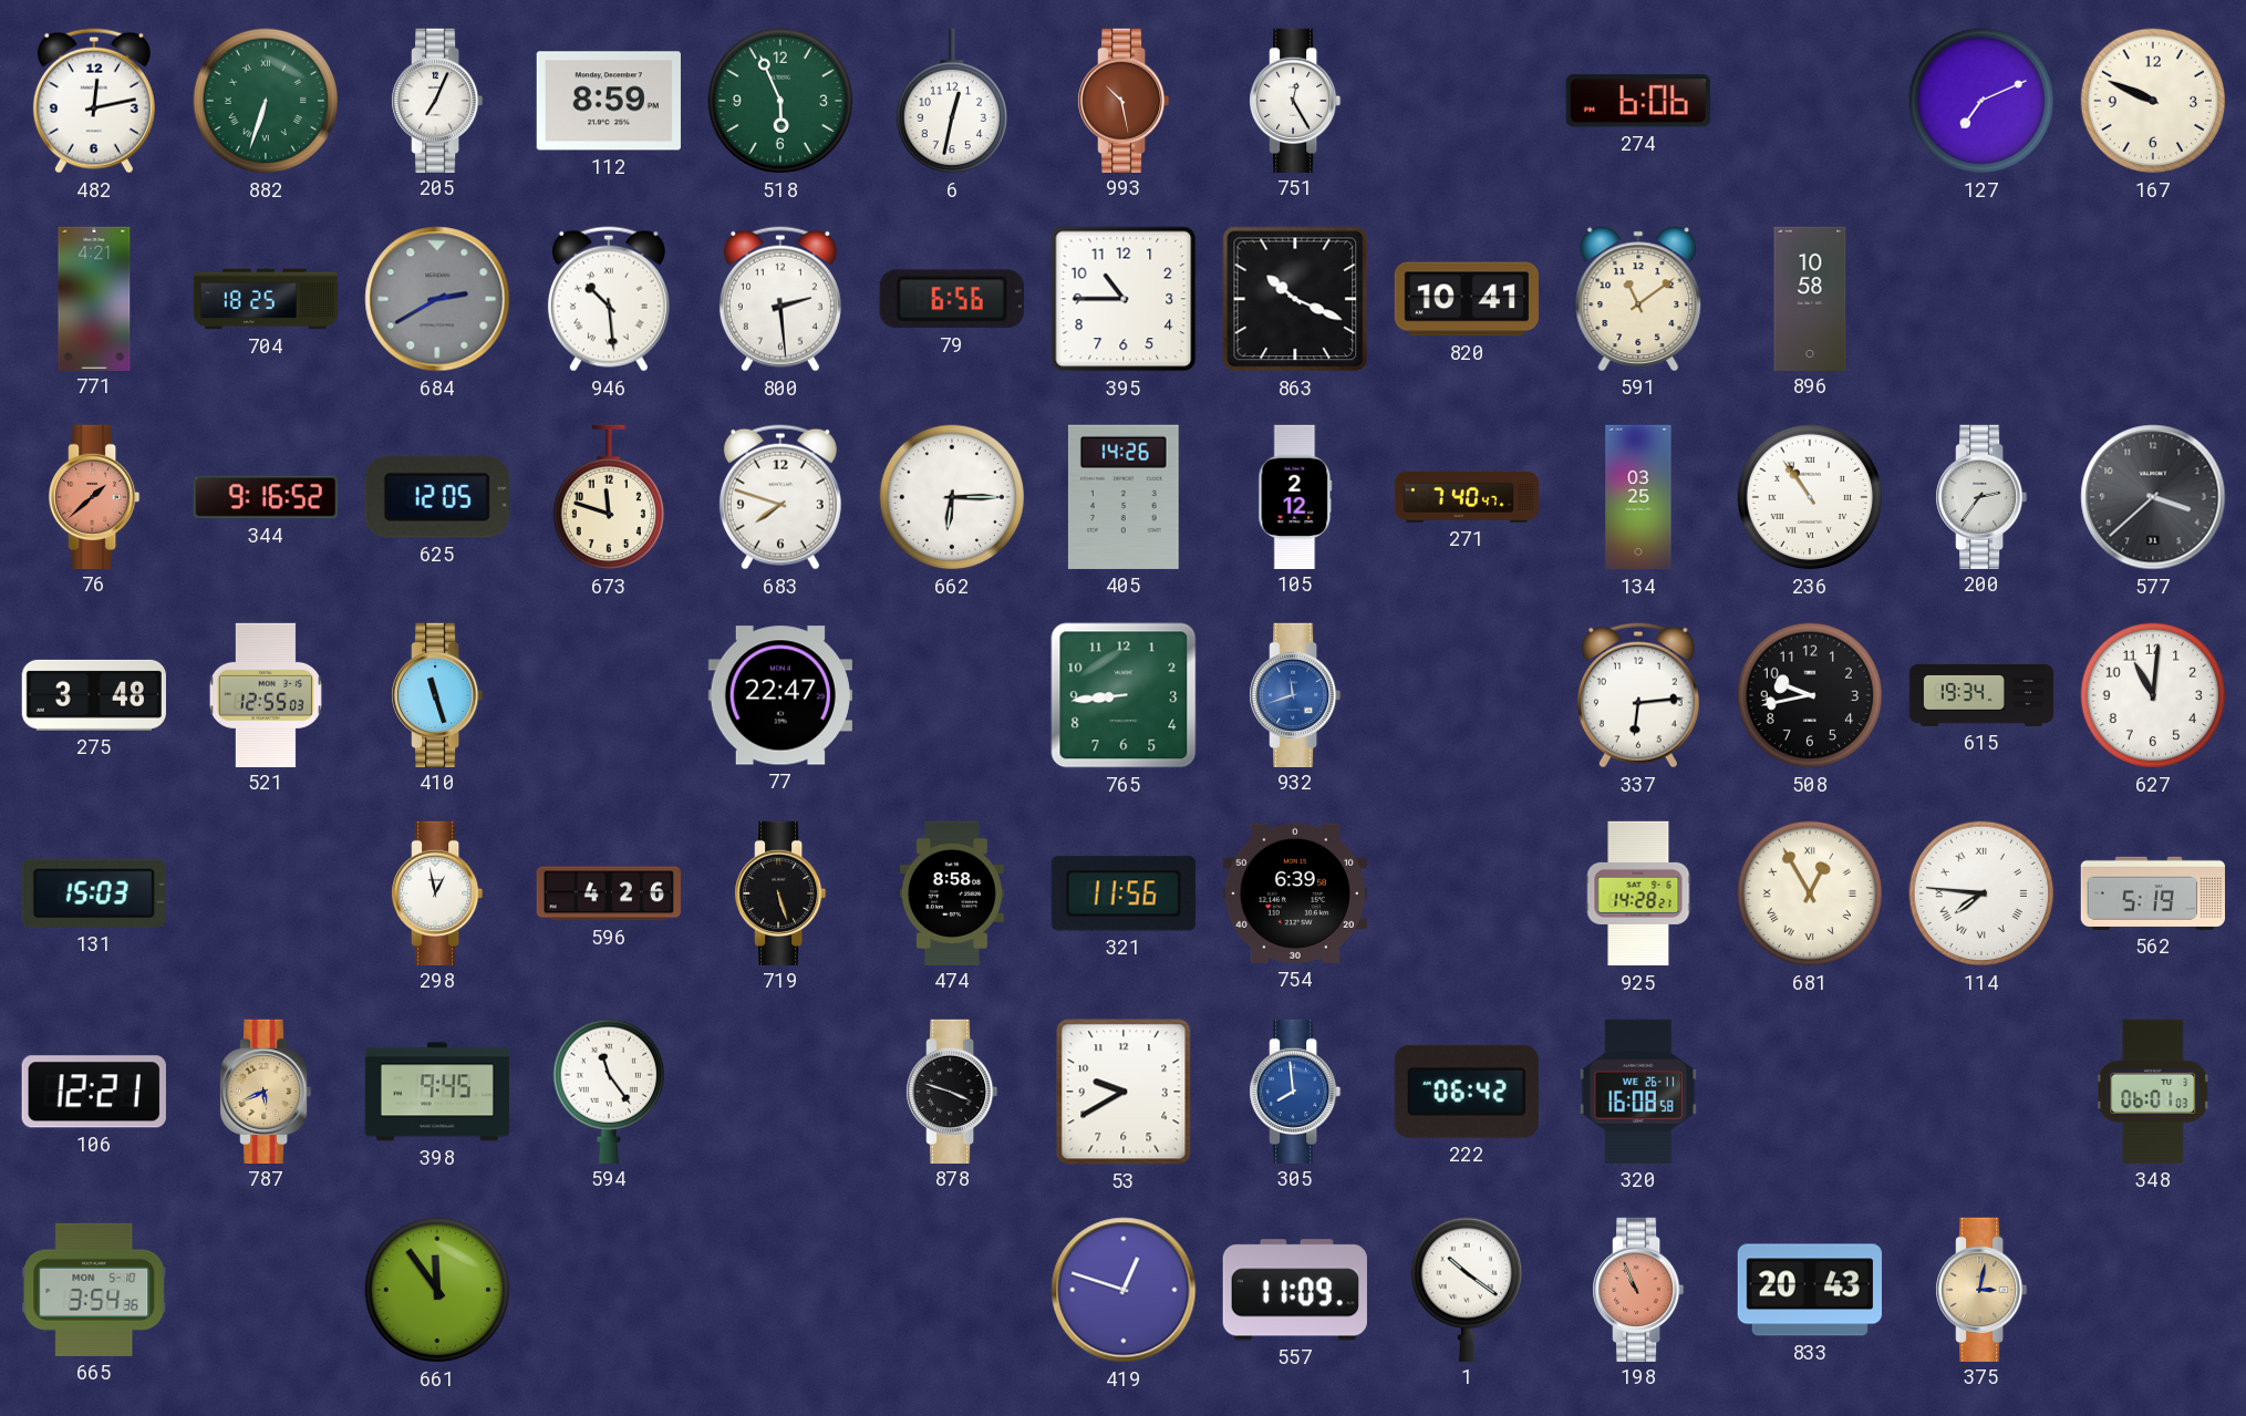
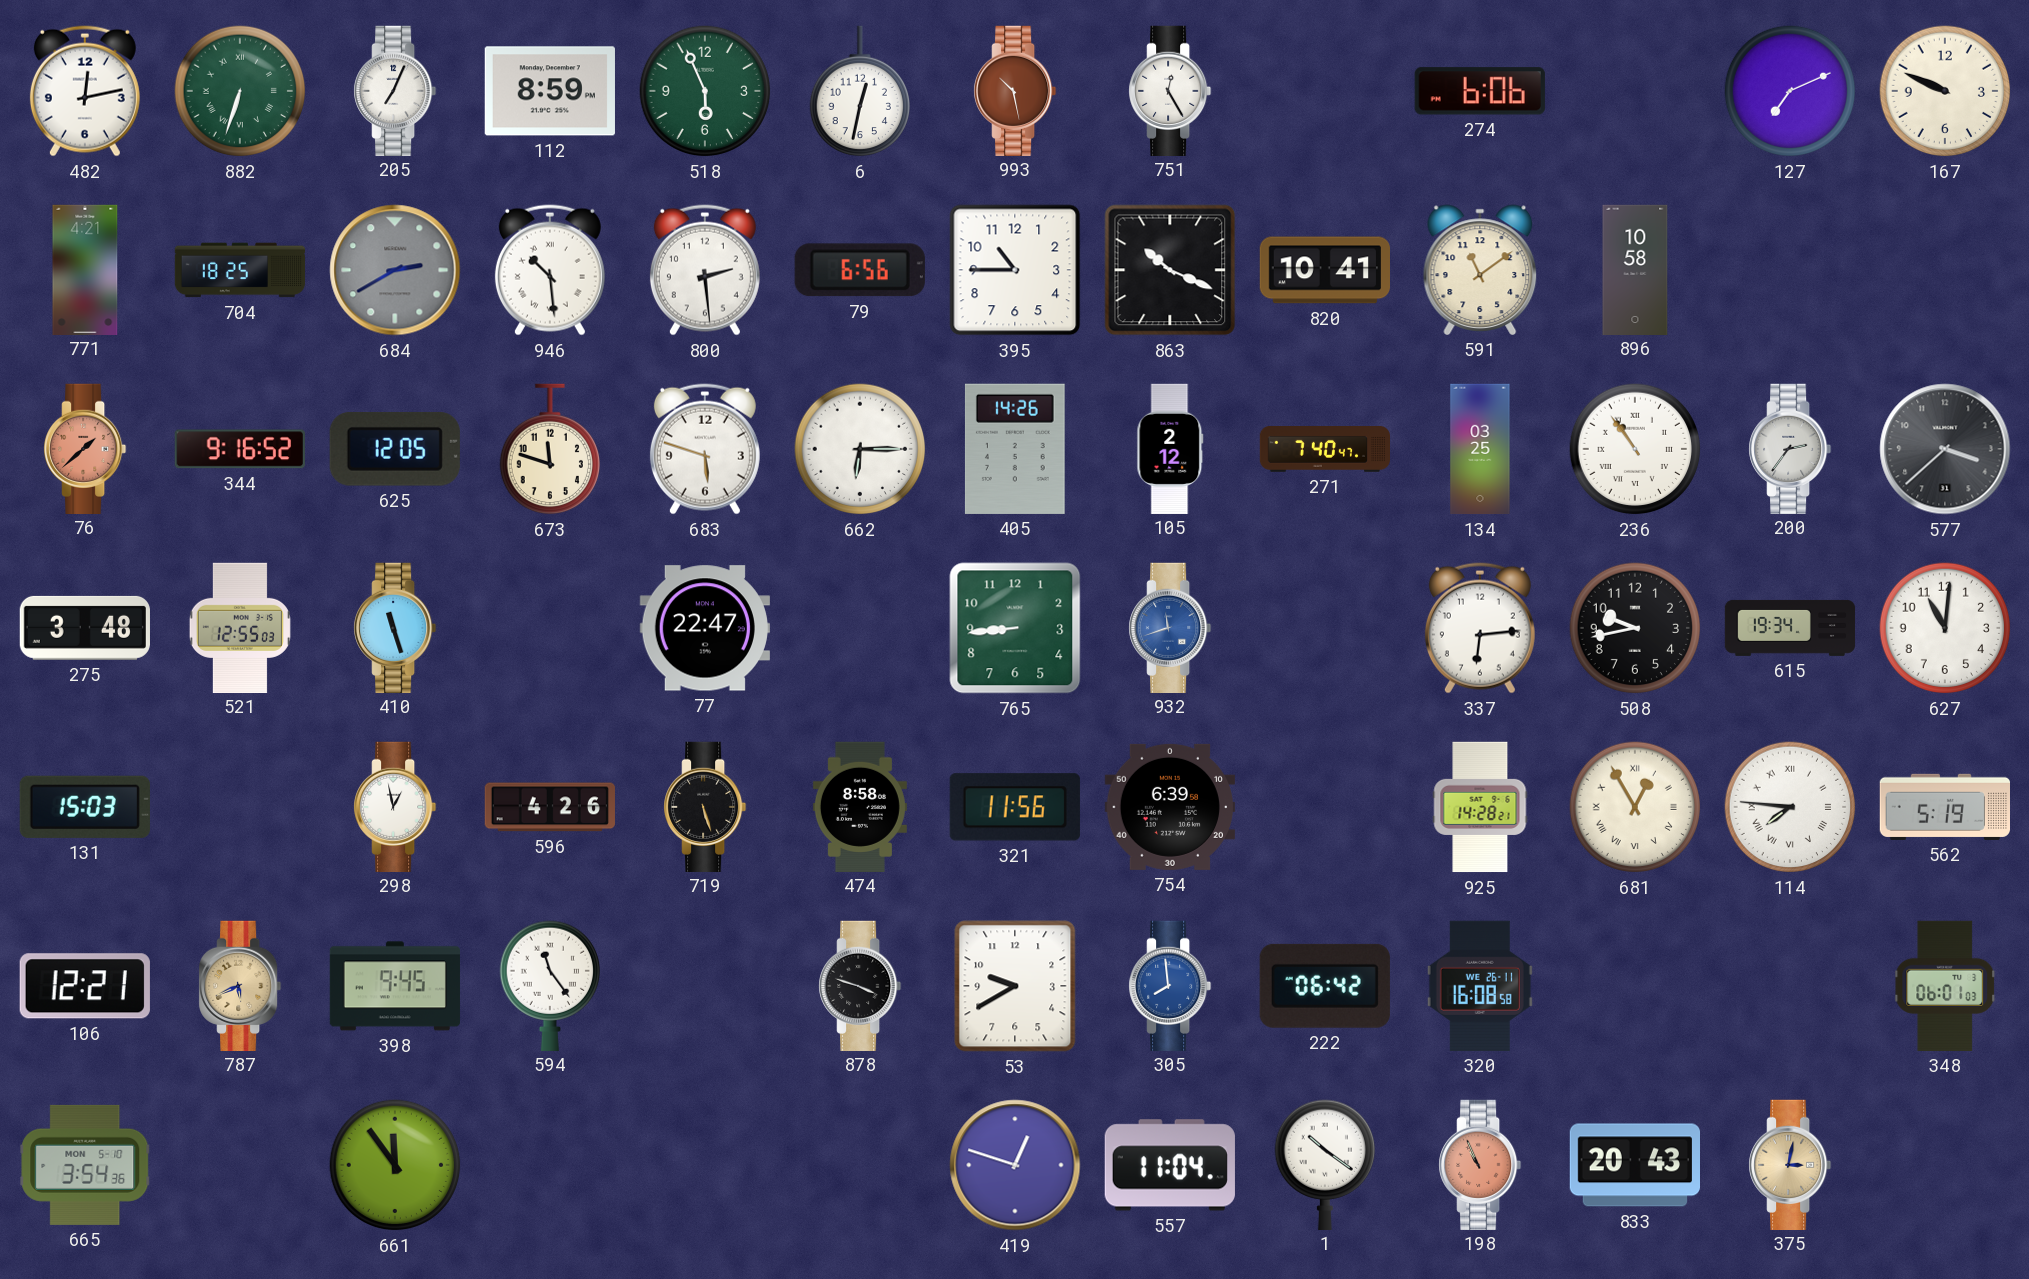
683: 7:48 -> 5:48 (705, 449)
557: 11:09 -> 11:04 (1170, 1165)
